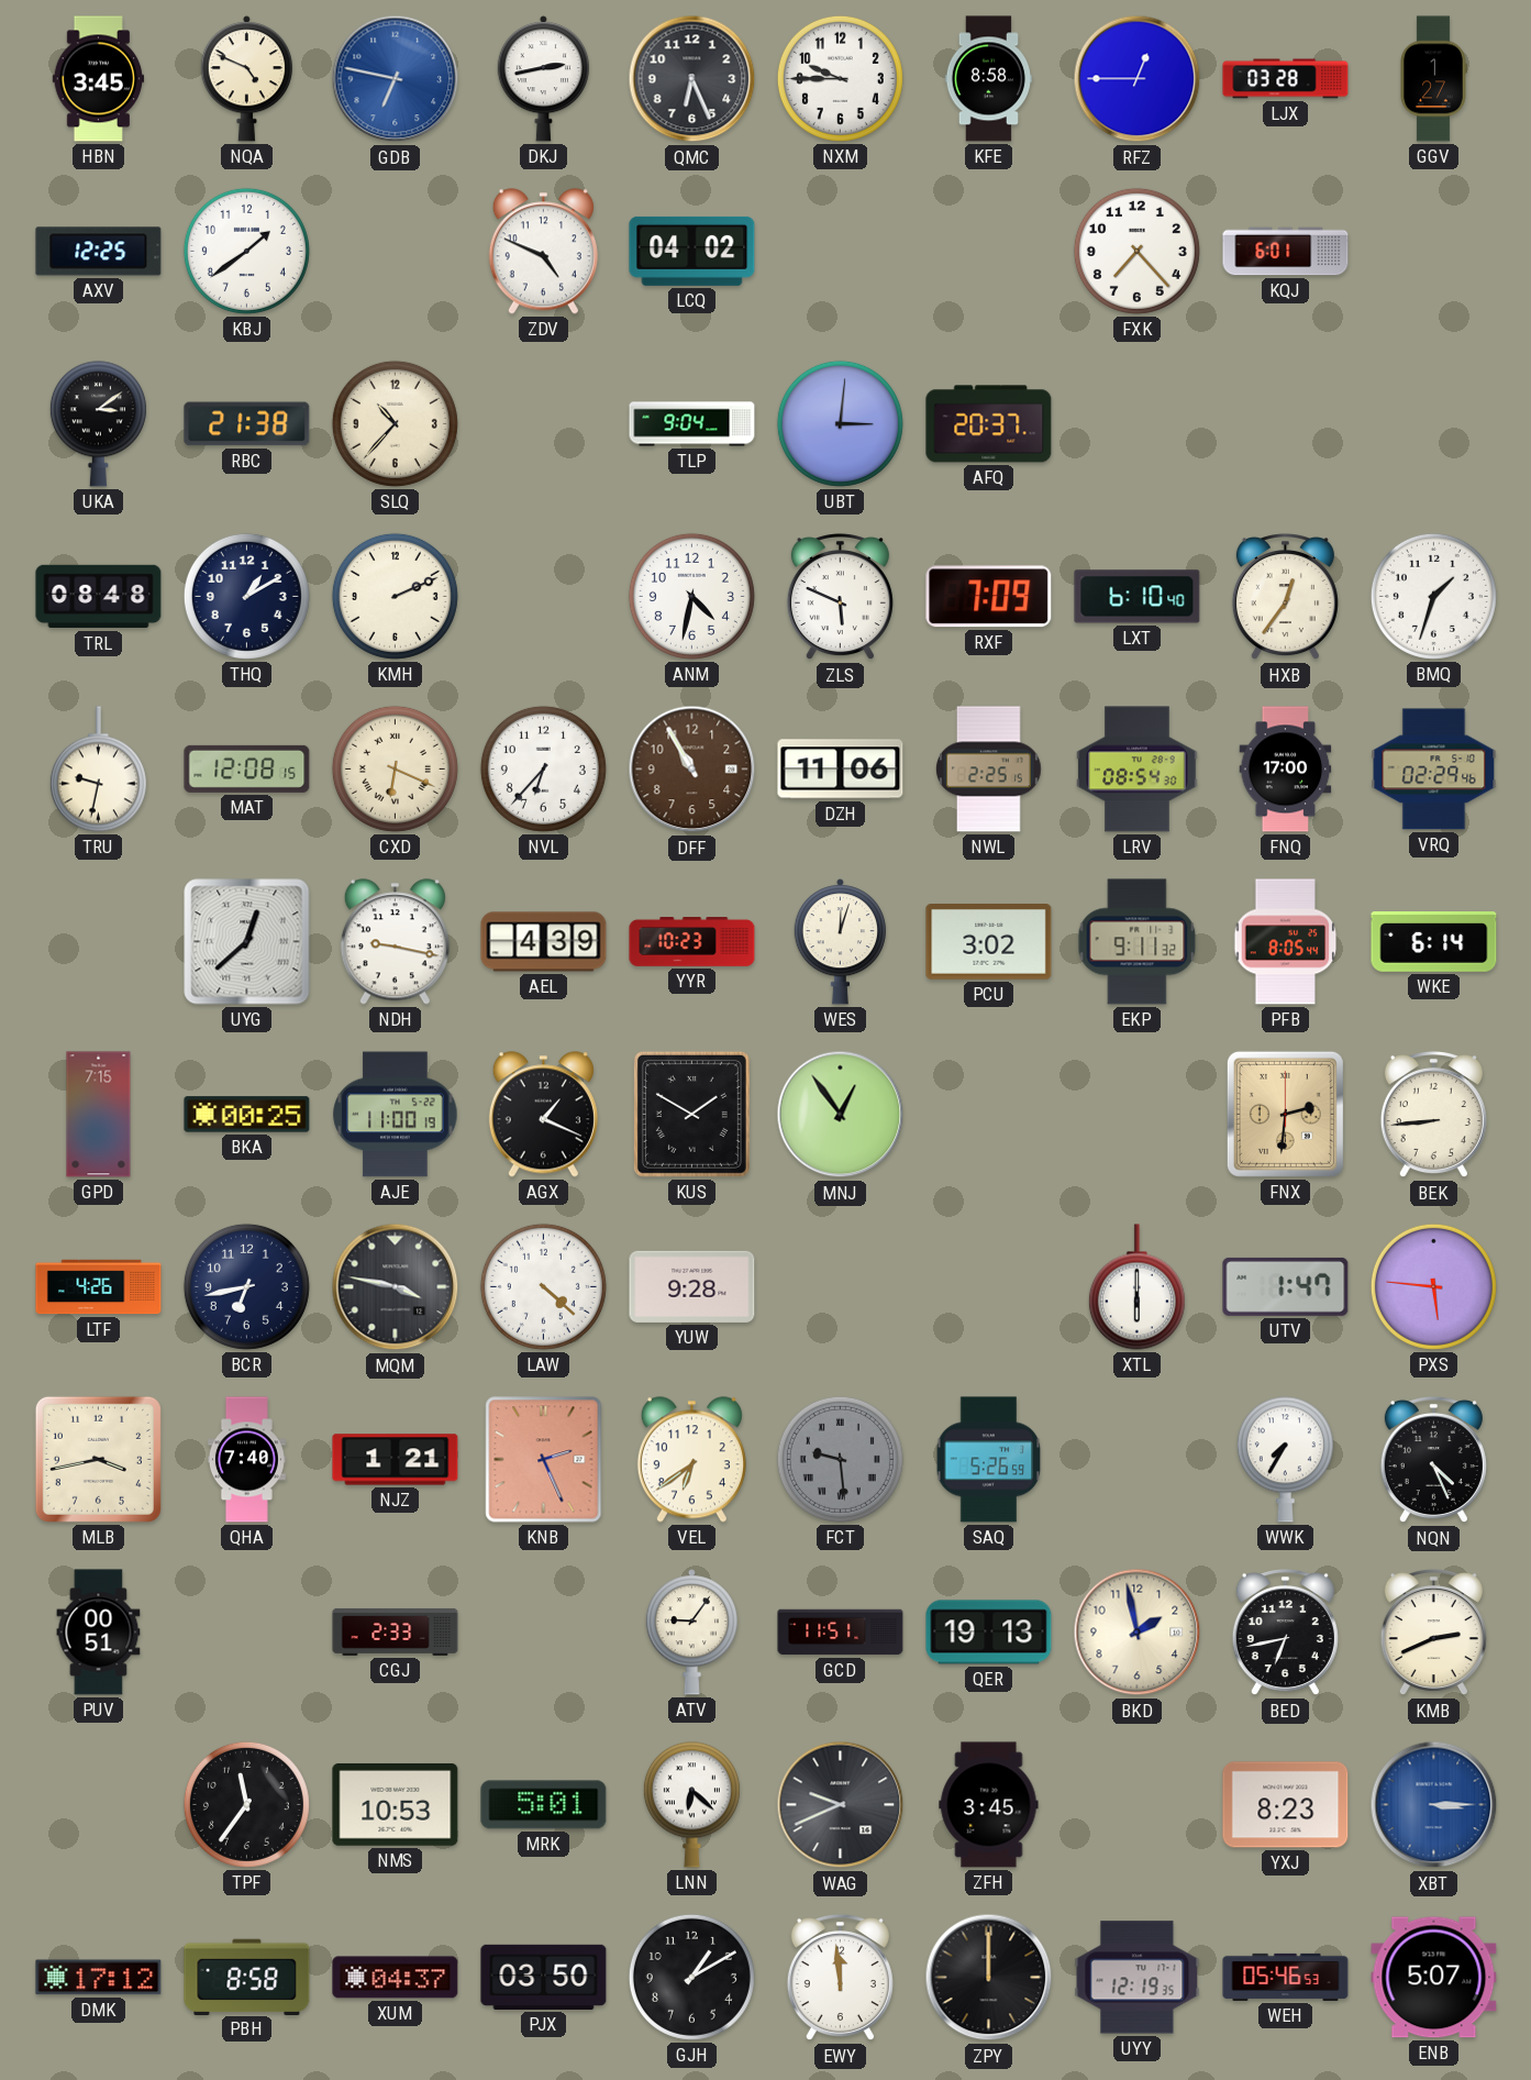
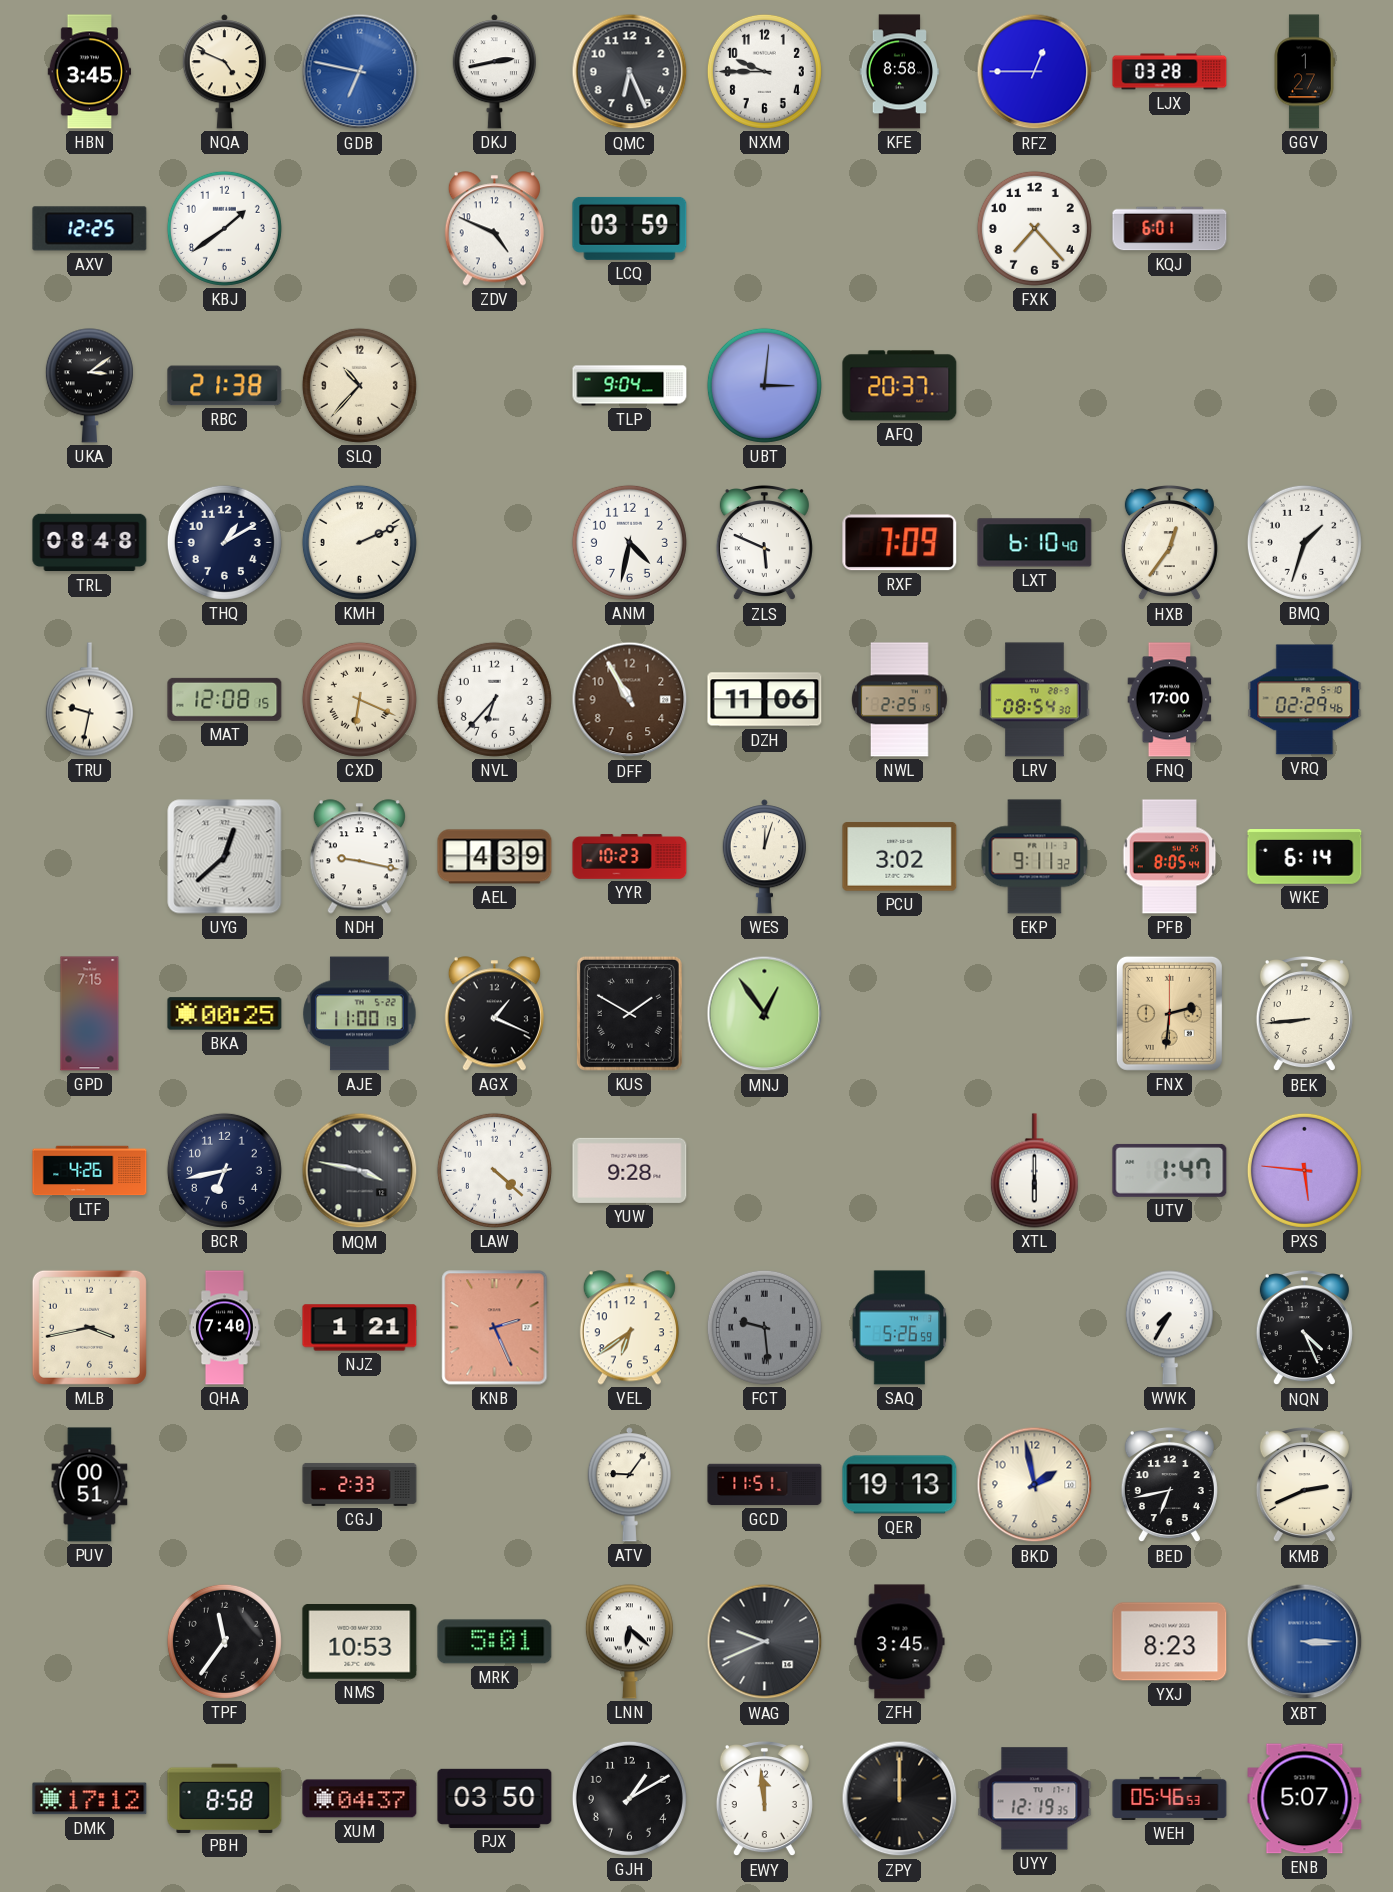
LCQ: 04:02 -> 03:59 (630, 228)
